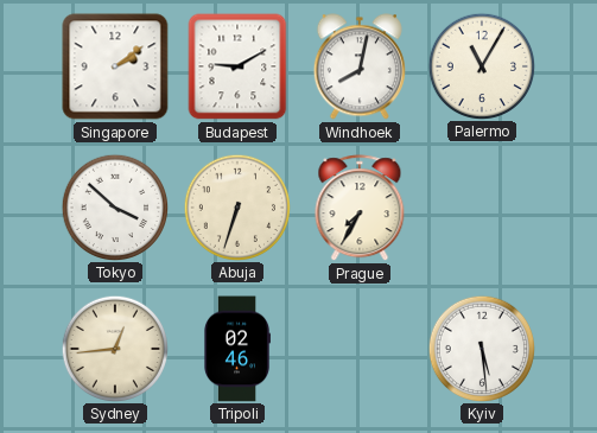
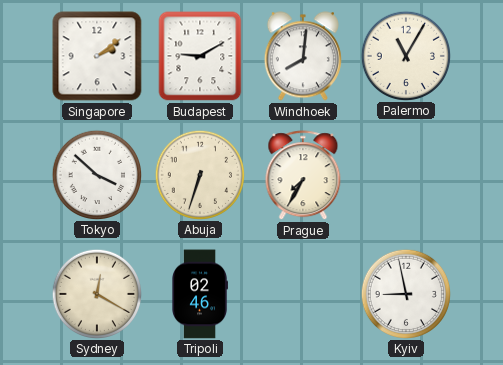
Windhoek: 8:02 -> 8:01 (303, 56)
Sydney: 12:44 -> 12:20 (96, 293)
Kyiv: 5:29 -> 8:58 (405, 293)
